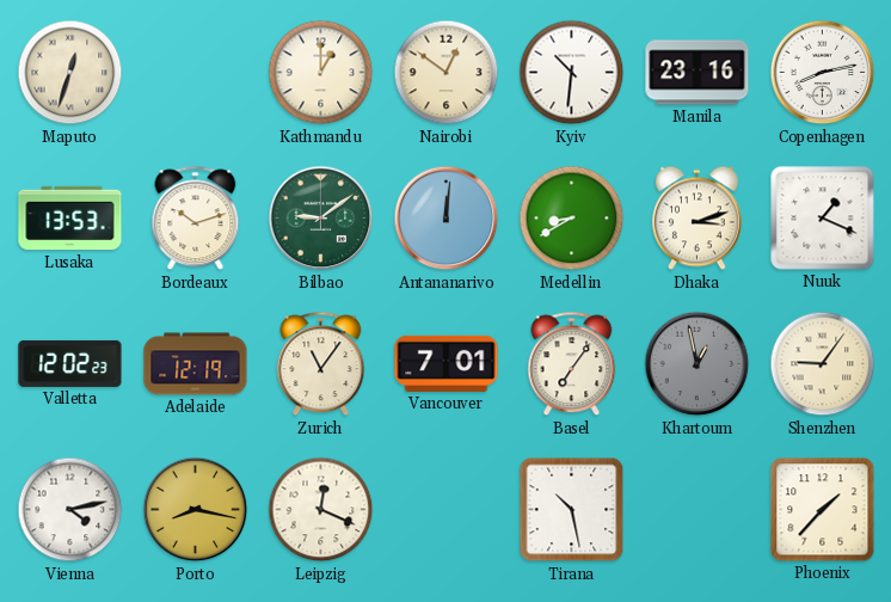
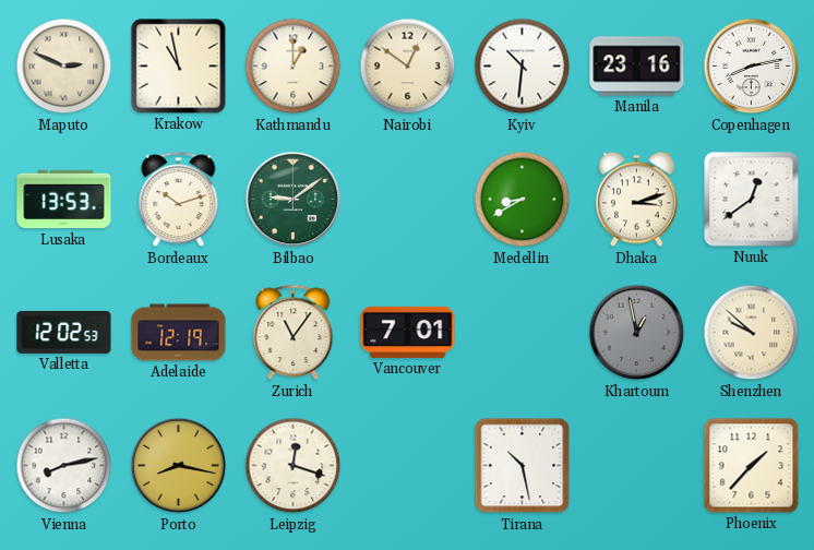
Maputo: 12:33 -> 2:49 (64, 67)
Krakow: none -> 10:58 (179, 67)
Antananarivo: 12:01 -> none (447, 219)
Nuuk: 1:19 -> 12:39 (752, 200)
Valletta: 12:02:23 -> 12:02:53 (64, 332)
Basel: 7:06 -> none (572, 364)
Shenzhen: 9:06 -> 9:52 (752, 333)
Vienna: 4:13 -> 8:13 (64, 466)
Leipzig: 12:19 -> 12:18 (294, 466)
